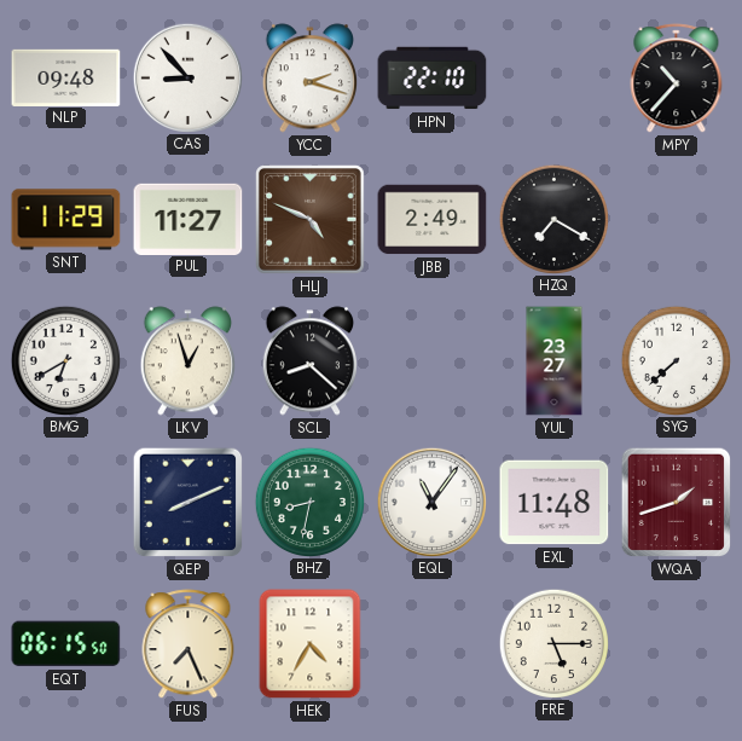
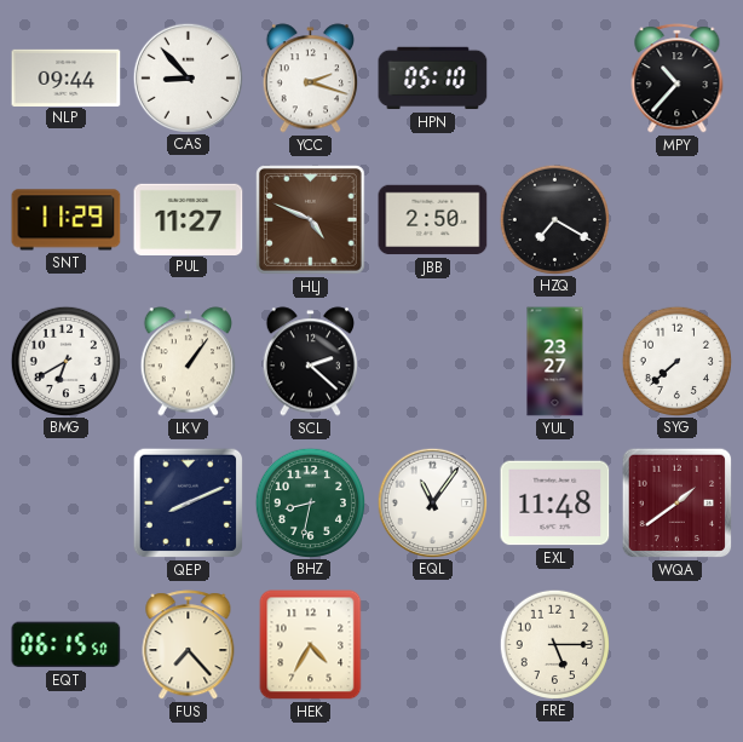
NLP: 09:48 -> 09:44 (67, 77)
HPN: 22:10 -> 05:10 (433, 79)
JBB: 2:49 -> 2:50 (433, 220)
LKV: 12:57 -> 1:06 (188, 362)
SCL: 8:22 -> 2:22 (310, 362)
WQA: 1:42 -> 1:39 (678, 504)
FUS: 7:26 -> 7:23 (189, 645)
